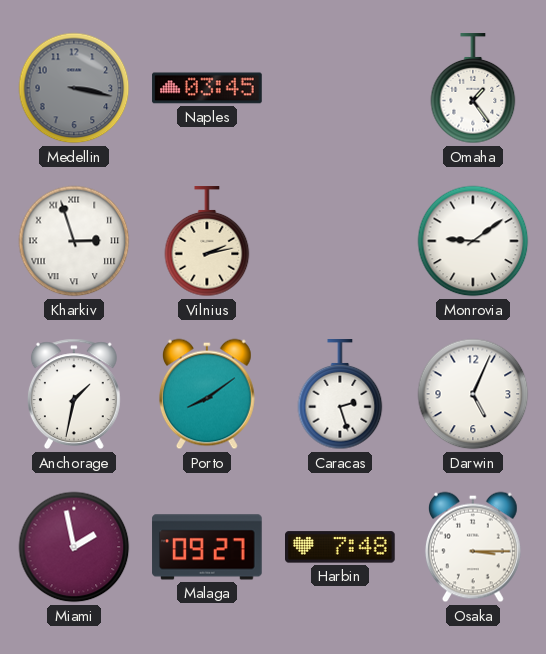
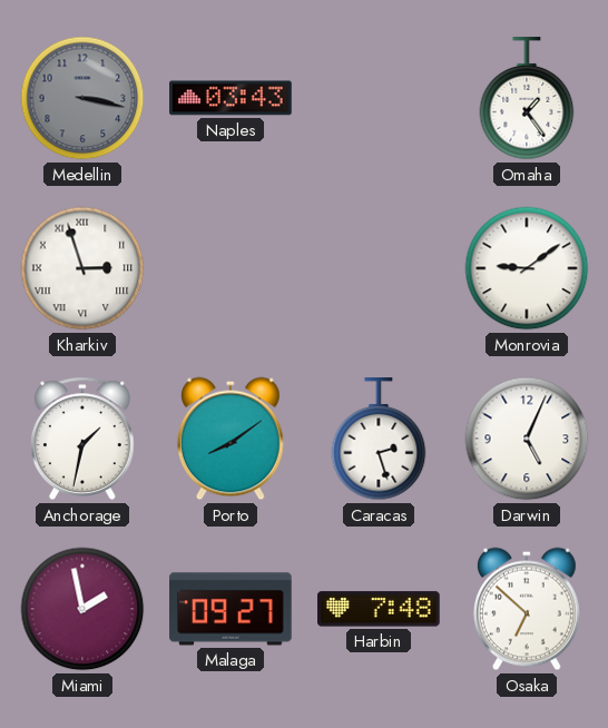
Naples: 03:45 -> 03:43 (231, 98)
Vilnius: 2:13 -> none (207, 242)
Osaka: 3:15 -> 6:52 (527, 609)
